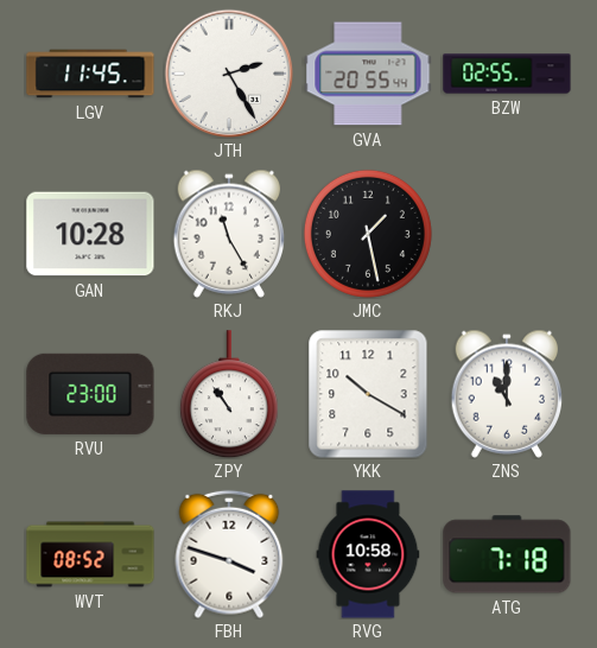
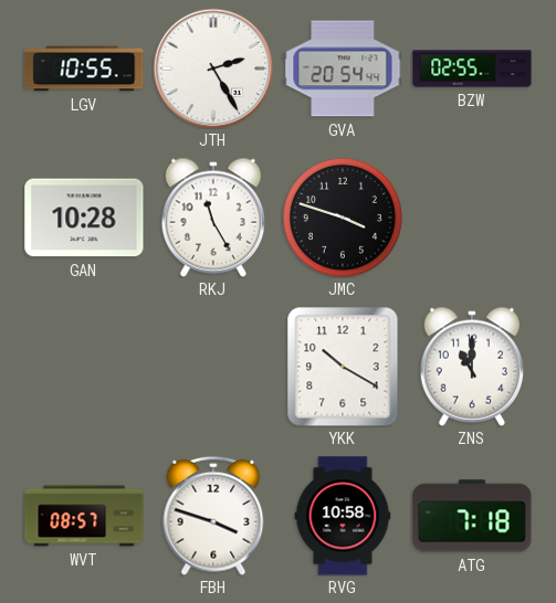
LGV: 11:45 -> 10:55 (84, 68)
GVA: 20:55 -> 20:54 (343, 68)
JMC: 1:28 -> 3:48 (343, 218)
RVU: 23:00 -> none (90, 394)
ZPY: 10:54 -> none (229, 394)
WVT: 08:52 -> 08:57 (84, 516)
